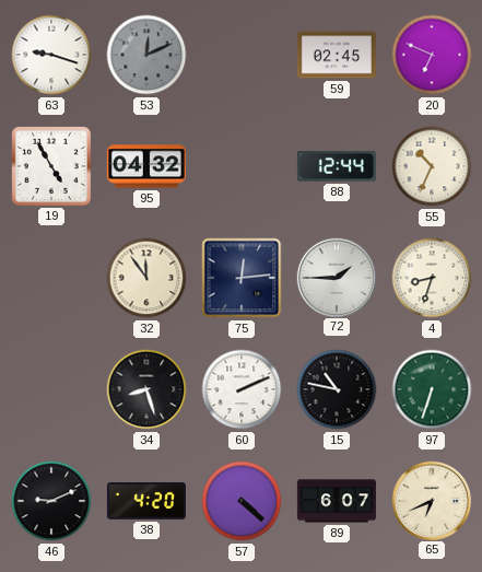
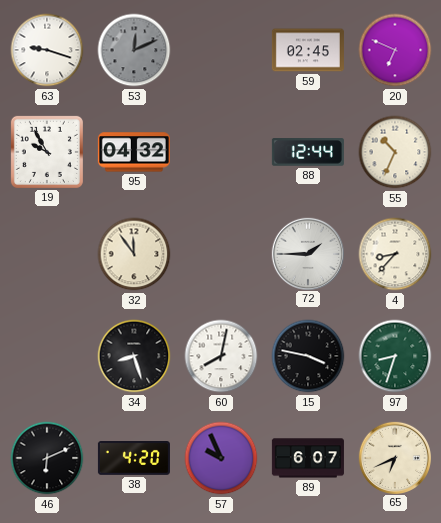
19: 4:55 -> 9:55 (47, 152)
75: 12:14 -> none (242, 278)
4: 8:33 -> 8:37 (395, 254)
60: 2:11 -> 8:02 (221, 356)
15: 10:47 -> 3:47 (308, 356)
97: 6:33 -> 8:33 (395, 356)
46: 9:11 -> 6:11 (47, 458)
57: 4:22 -> 9:56 (221, 458)
